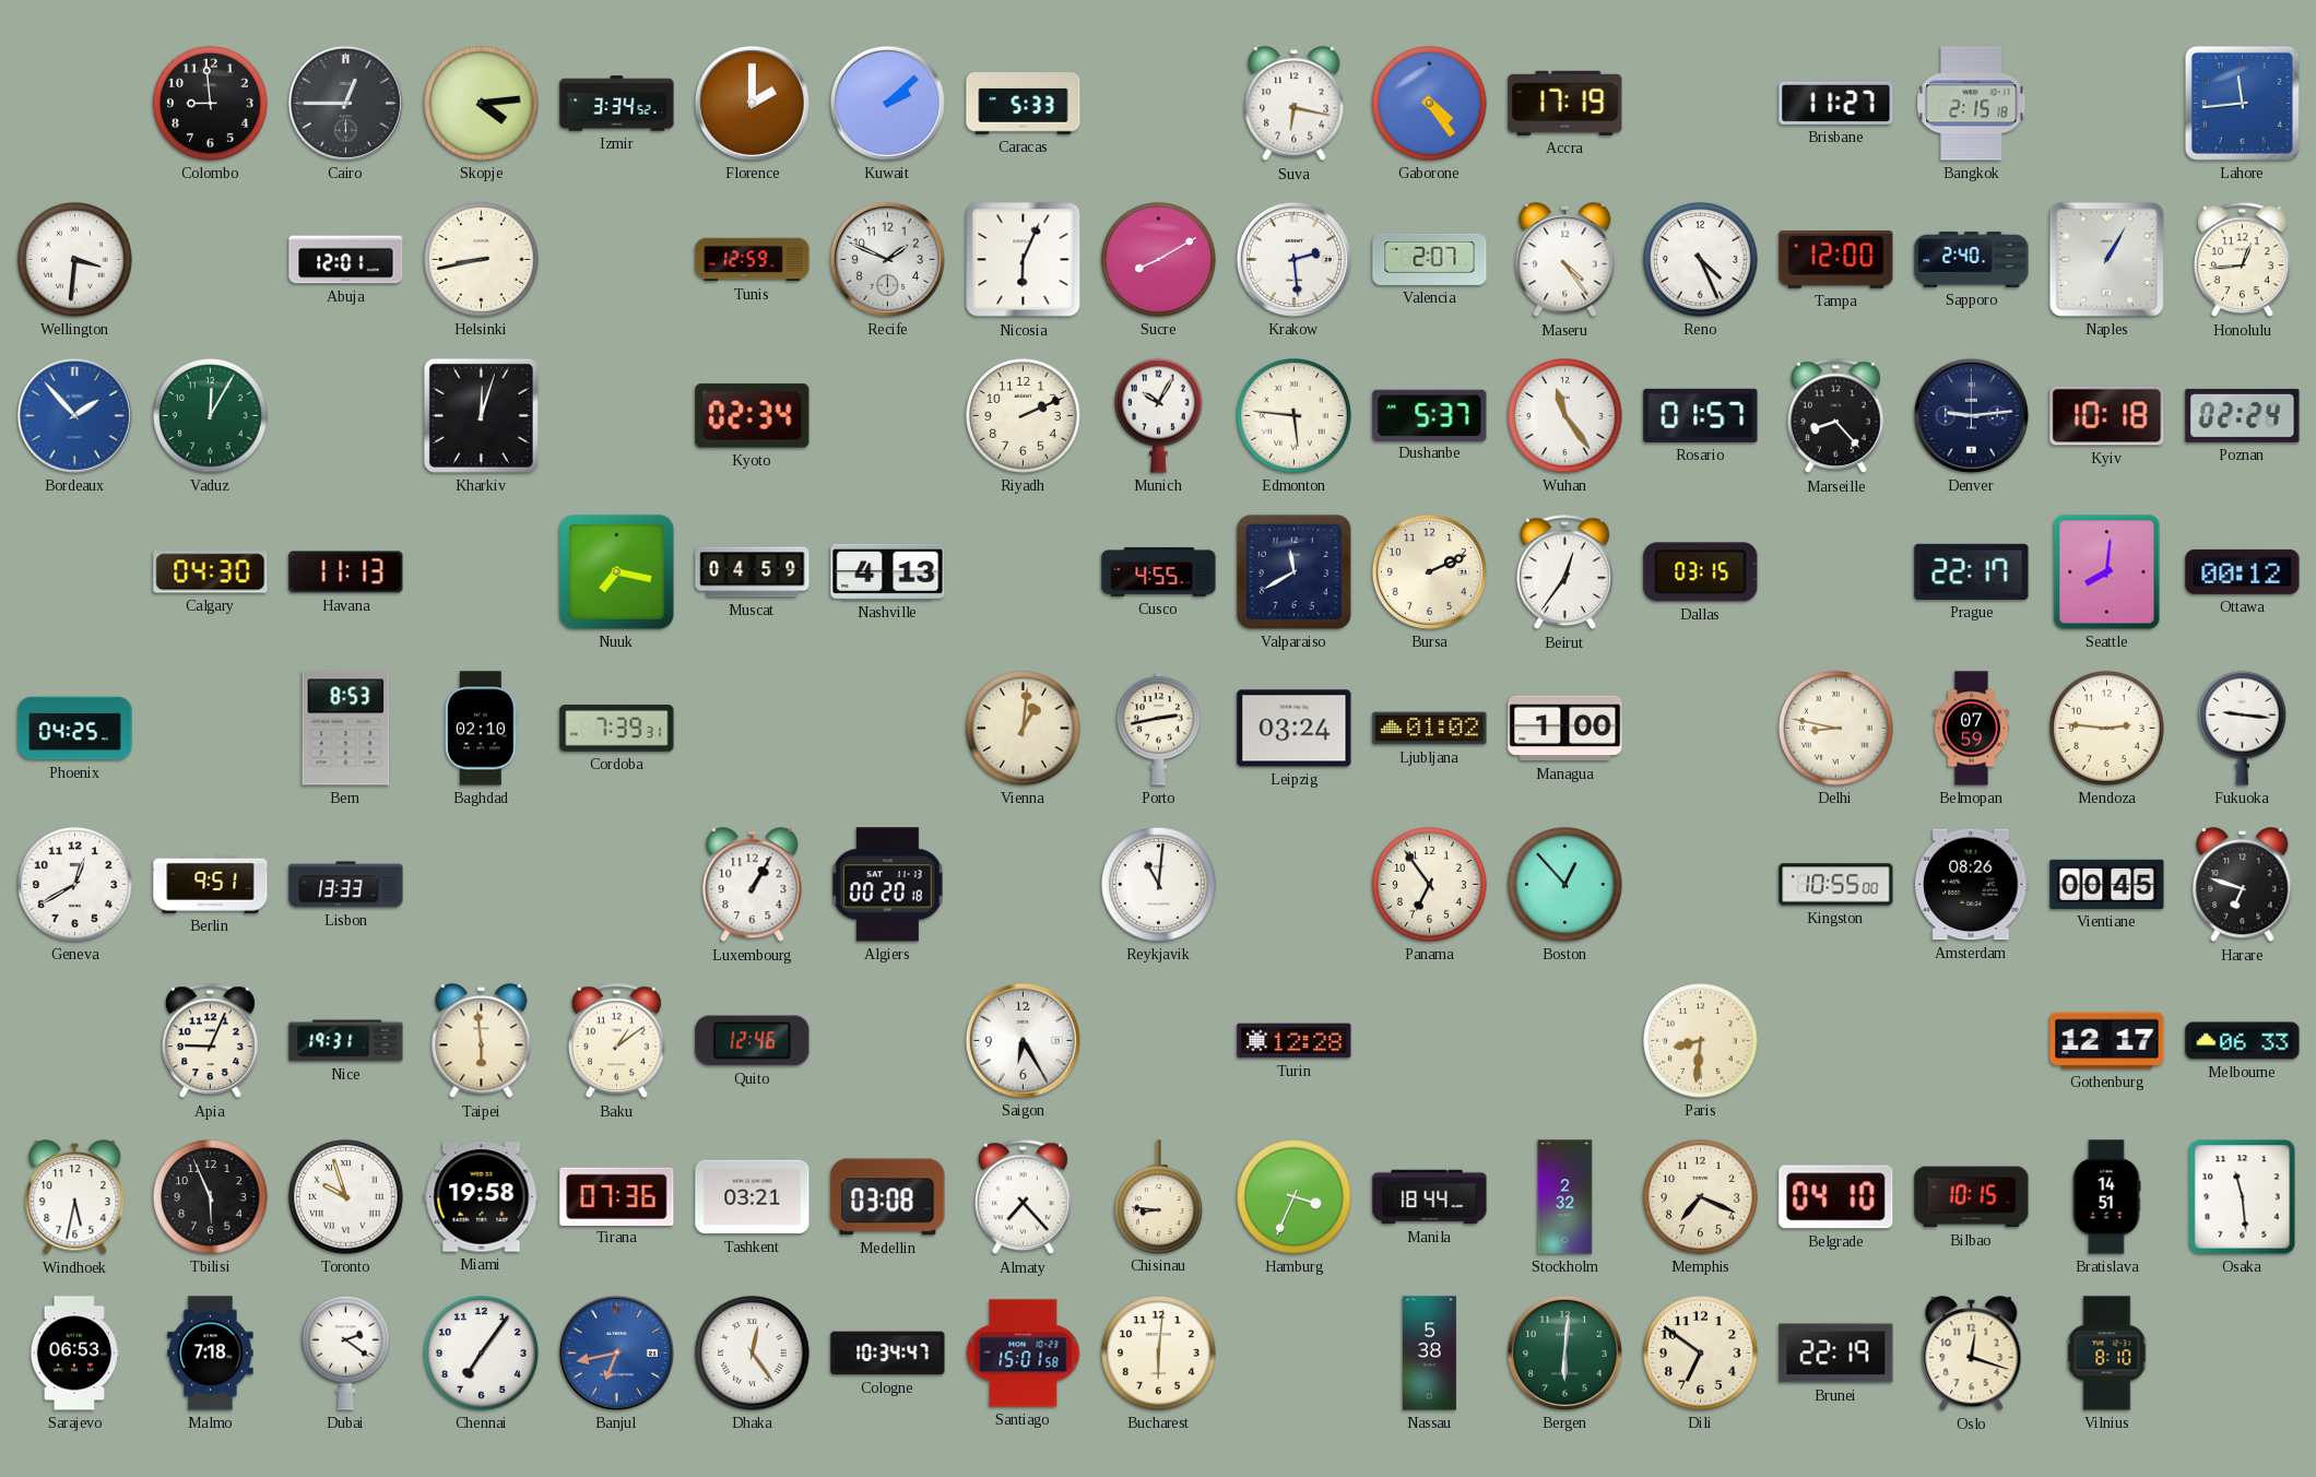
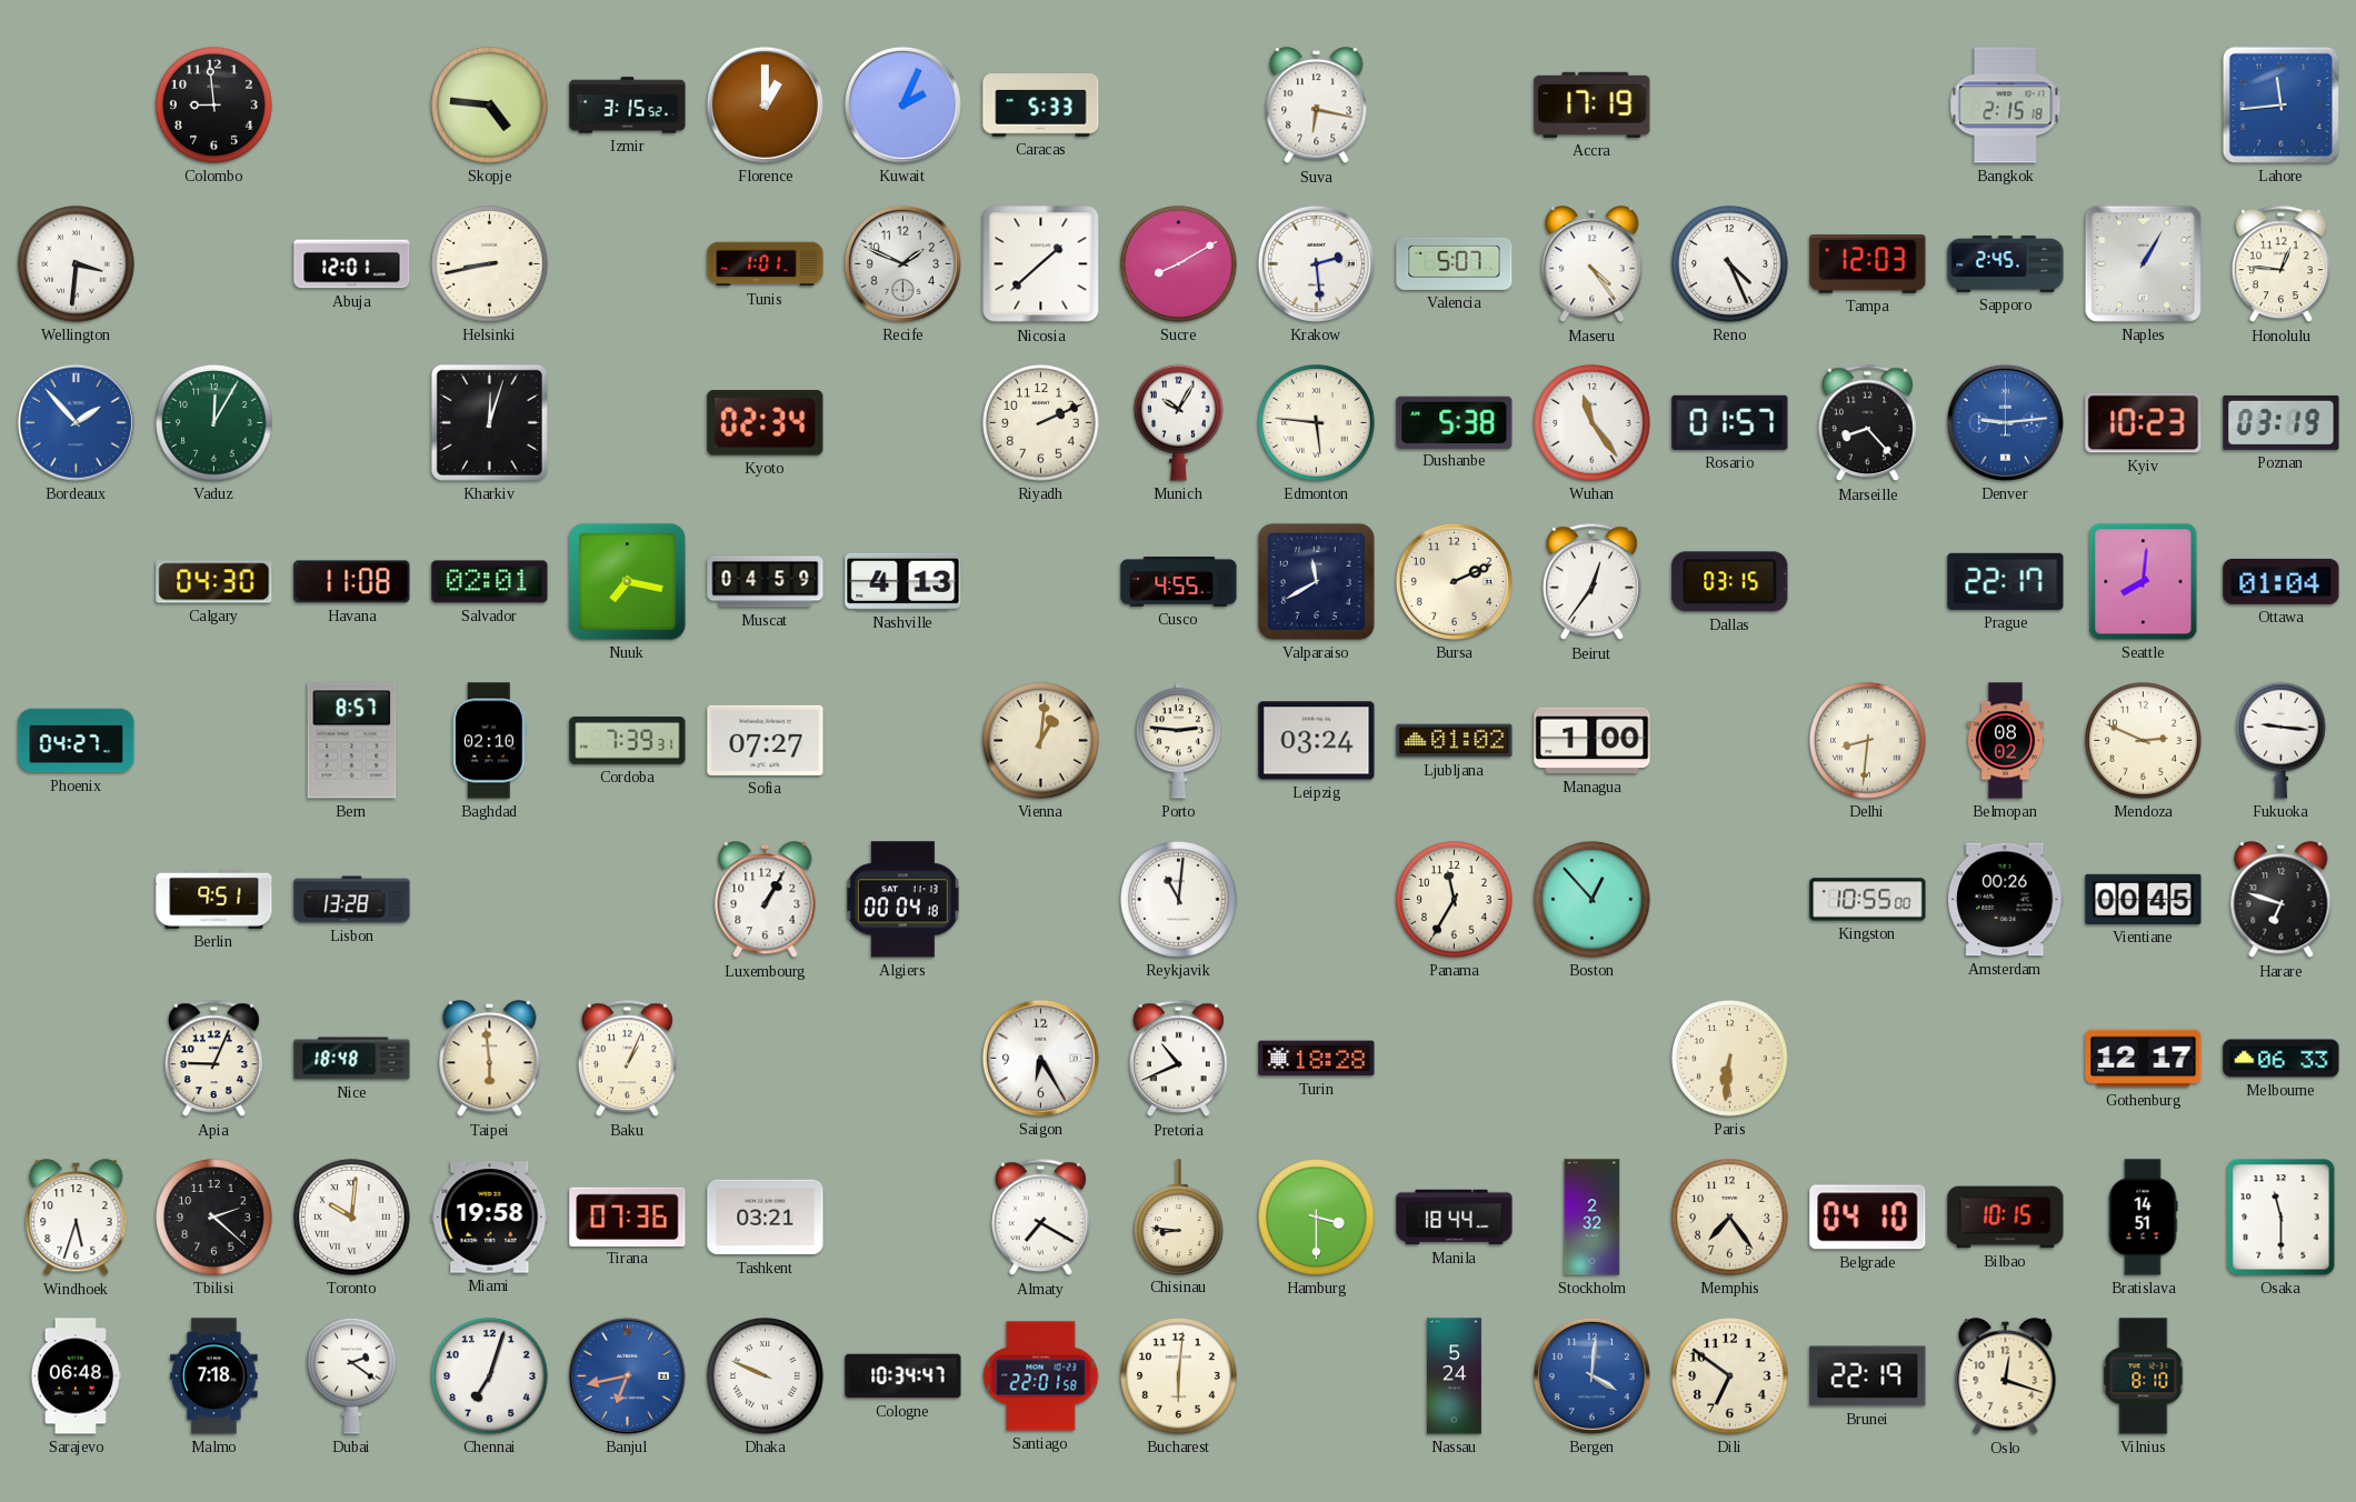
Cairo: 12:45 -> none (345, 103)
Skopje: 4:14 -> 4:46 (490, 106)
Izmir: 3:34 -> 3:15 (628, 106)
Florence: 2:00 -> 1:00 (765, 104)
Kuwait: 2:08 -> 2:04 (902, 104)
Gaborone: 4:24 -> none (1430, 104)
Brisbane: 11:27 -> none (1836, 103)
Tunis: 12:59 -> 1:01 (766, 264)
Nicosia: 6:04 -> 1:38 (1041, 264)
Valencia: 2:07 -> 5:07 (1455, 263)
Tampa: 12:00 -> 12:03 (1868, 264)
Sapporo: 2:40 -> 2:45 (2006, 263)
Honolulu: 12:44 -> 12:46 (2280, 264)
Dushanbe: 5:37 -> 5:38 (1455, 422)
Denver dial: navy -> blue (2005, 422)
Kyiv: 10:18 -> 10:23 (2144, 423)
Poznan: 02:24 -> 03:19 (2282, 422)
Havana: 11:13 -> 11:08 (352, 582)
Salvador: none -> 02:01 (490, 582)
Ottawa: 00:12 -> 01:04 (2282, 581)
Phoenix: 04:25 -> 04:27 (77, 741)
Bern: 8:53 -> 8:57 (352, 741)
Sofia: none -> 07:27 (766, 740)
Porto: 2:43 -> 2:46 (1179, 741)
Delhi: 8:47 -> 8:31 (1868, 741)
Belmopan: 07:59 -> 08:02 (2006, 741)
Mendoza: 2:46 -> 2:49 (2144, 741)
Geneva: 12:40 -> none (75, 885)
Lisbon: 13:33 -> 13:28 (352, 900)
Algiers: 00:20 -> 00:04 (902, 900)
Panama: 6:54 -> 11:35 (1455, 900)
Amsterdam: 08:26 -> 00:26 (2006, 900)
Nice: 19:31 -> 18:48 (352, 1059)
Baku: 1:09 -> 1:04 (627, 1059)
Quito: 12:46 -> none (753, 1041)
Pretoria: none -> 10:41 (1178, 1059)
Turin: 12:28 -> 18:28 (1317, 1059)
Paris: 8:31 -> 6:31 (1730, 1059)
Windhoek: 5:32 -> 5:33 (77, 1218)
Tbilisi: 5:56 -> 2:22 (214, 1218)
Toronto: 9:57 -> 10:01 (352, 1218)
Medellin: 03:08 -> none (888, 1197)
Almaty: 7:23 -> 7:20 (1040, 1218)
Hamburg: 3:34 -> 3:30 (1317, 1218)
Memphis: 7:19 -> 7:24 (1730, 1218)
Osaka: 11:29 -> 11:30 (2282, 1218)
Sarajevo: 06:53 -> 06:48 (77, 1376)
Chennai: 7:06 -> 7:03 (490, 1376)
Dhaka: 12:24 -> 9:49 (766, 1376)
Santiago: 15:01 -> 22:01 (1041, 1376)
Nassau: 5:38 -> 5:24 (1454, 1376)
Bergen: 6:01 -> 4:01 (1591, 1375)
Bergen dial: green -> blue (1591, 1375)
